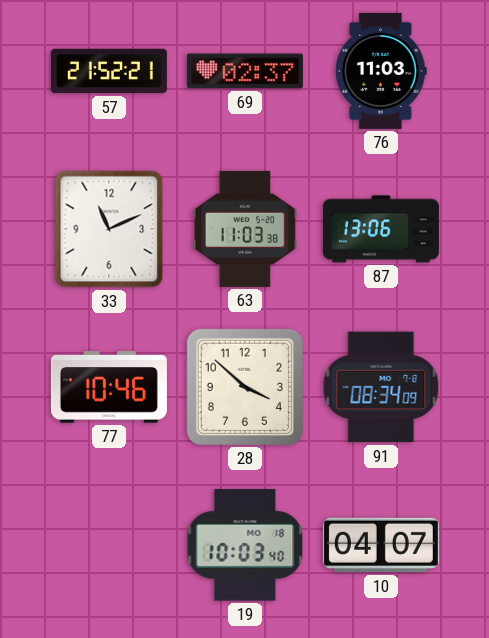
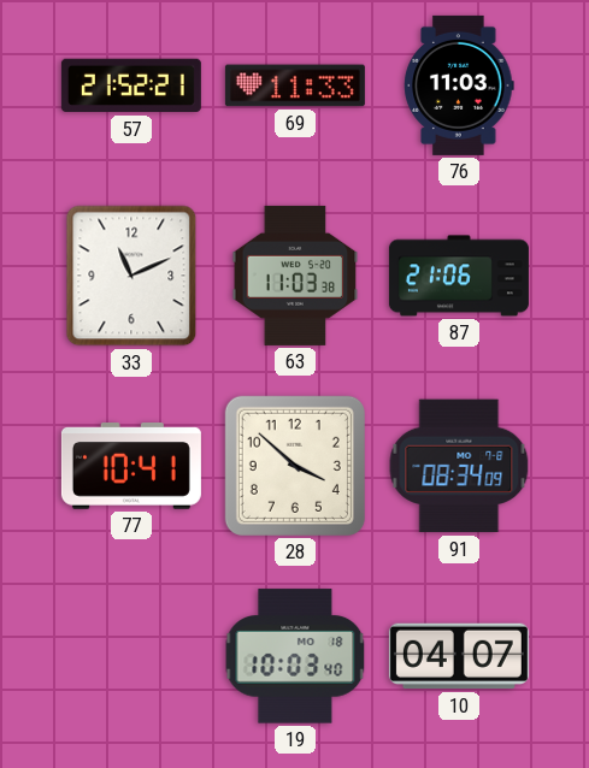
69: 02:37 -> 11:33 (295, 85)
87: 13:06 -> 21:06 (459, 276)
77: 10:46 -> 10:41 (131, 467)
